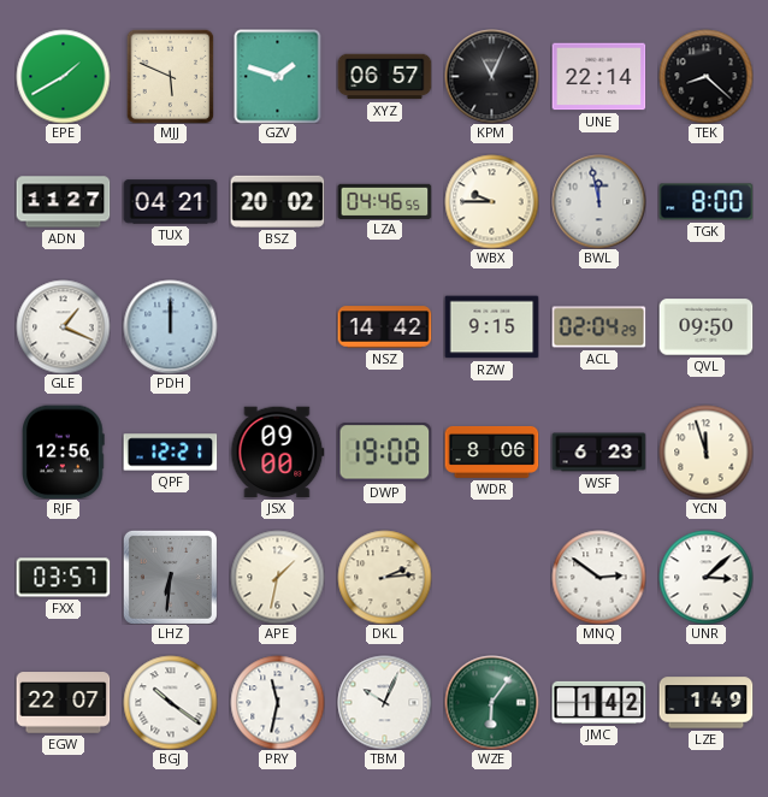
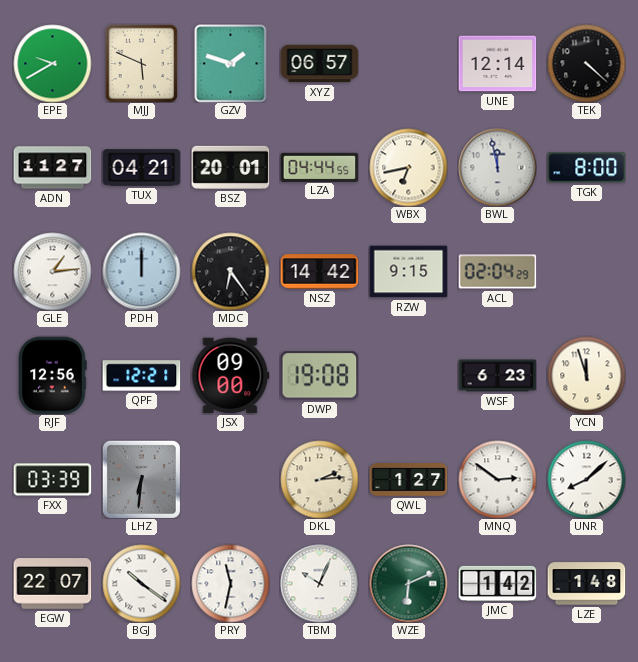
EPE: 1:40 -> 9:40 (52, 63)
KPM: 11:04 -> none (491, 76)
UNE: 22:14 -> 12:14 (497, 64)
TEK: 8:22 -> 4:22 (586, 63)
BSZ: 20:02 -> 20:01 (230, 167)
LZA: 04:46 -> 04:44 (319, 167)
WBX: 9:45 -> 6:43 (408, 167)
GLE: 1:19 -> 1:14 (52, 271)
MDC: none -> 6:24 (230, 271)
QVL: 09:50 -> none (705, 327)
WDR: 8:06 -> none (491, 451)
FXX: 03:57 -> 03:39 (52, 480)
APE: 1:32 -> none (277, 577)
QWL: none -> 1:27 (408, 480)
UNR: 3:08 -> 8:08 (586, 479)
WZE: 6:06 -> 6:11 (408, 583)
LZE: 1:49 -> 1:48 (586, 584)
